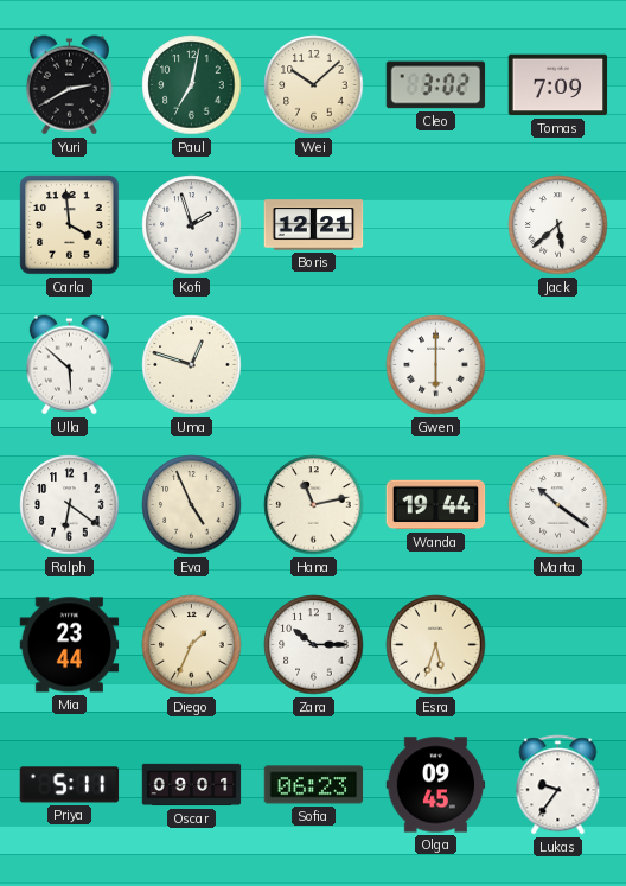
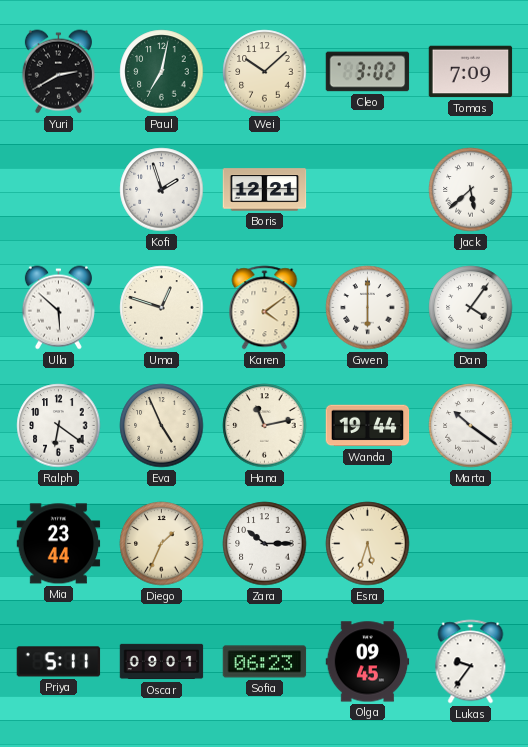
Carla: 3:59 -> none (70, 225)
Karen: none -> 4:09 (265, 308)
Dan: none -> 4:06 (471, 308)
